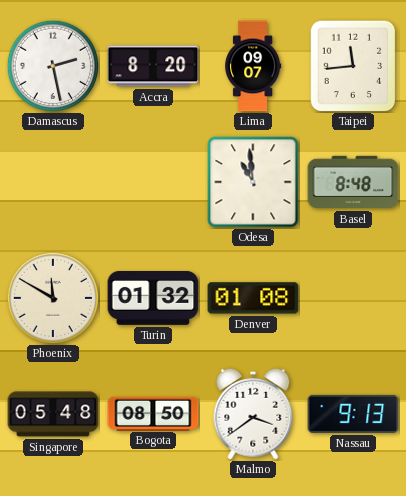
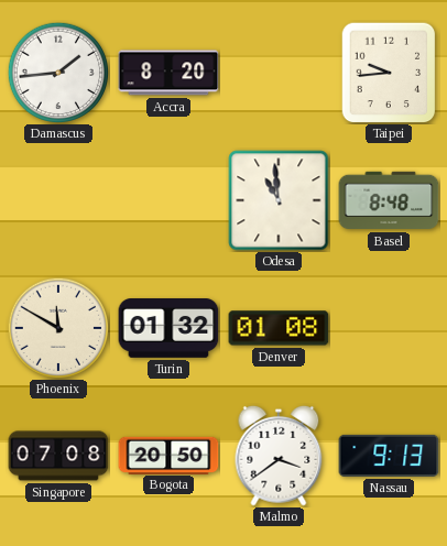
Damascus: 2:28 -> 1:44 (57, 72)
Lima: 09:07 -> none (253, 66)
Taipei: 11:44 -> 9:44 (389, 73)
Singapore: 05:48 -> 07:08 (58, 456)
Bogota: 08:50 -> 20:50 (168, 455)
